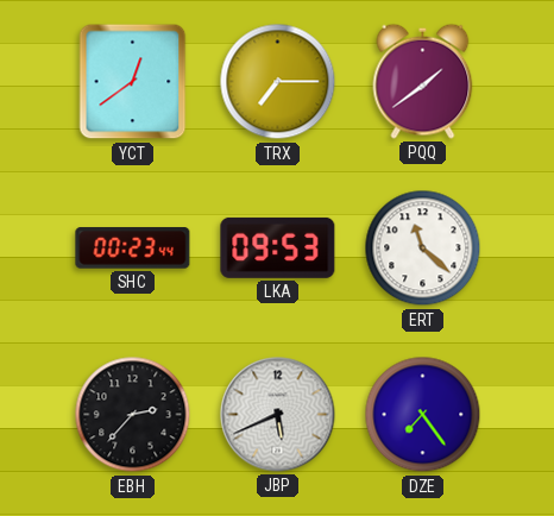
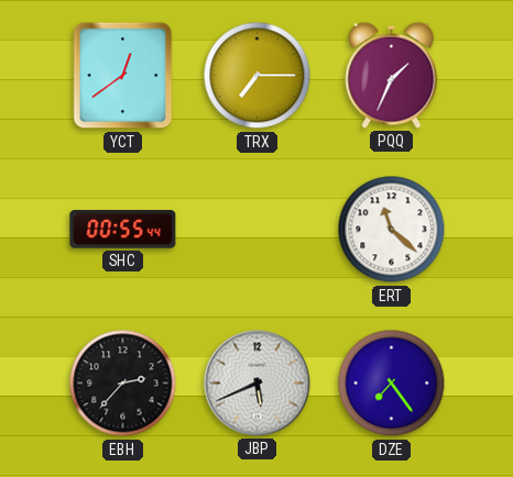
PQQ: 1:39 -> 1:34 (392, 75)
SHC: 00:23 -> 00:55 (123, 230)
LKA: 09:53 -> none (278, 247)
